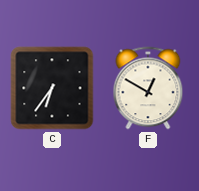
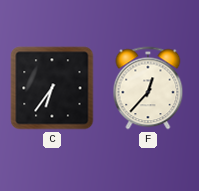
F: 12:50 -> 12:37 (148, 88)
